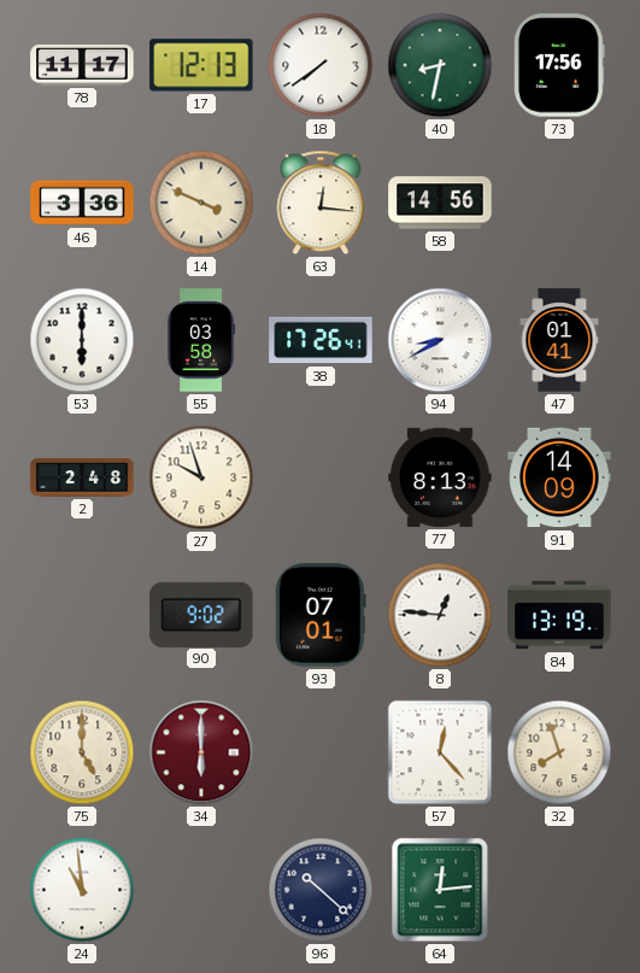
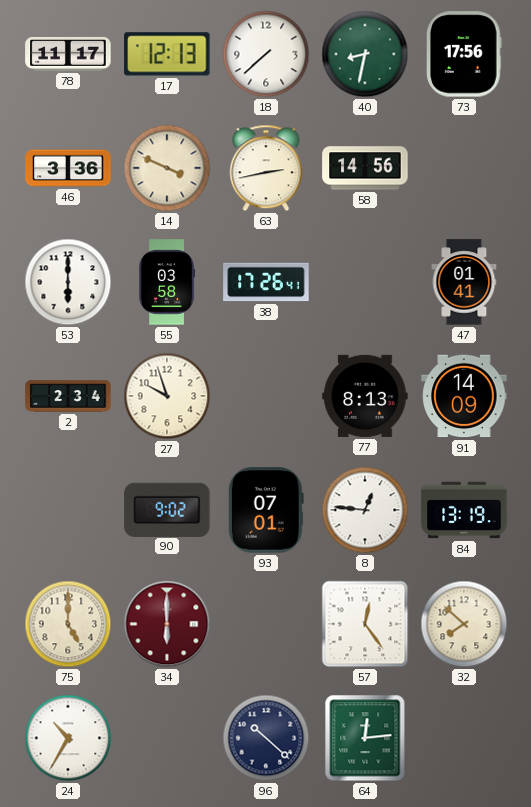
18: 7:39 -> 7:38 (266, 54)
63: 12:16 -> 2:43 (266, 168)
94: 8:40 -> none (440, 340)
2: 2:48 -> 2:34 (68, 396)
57: 12:23 -> 12:24 (365, 624)
32: 7:57 -> 7:52 (464, 624)
24: 10:59 -> 10:35 (68, 738)
